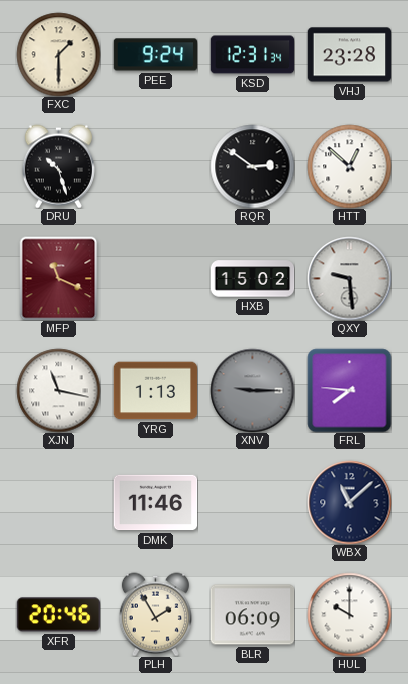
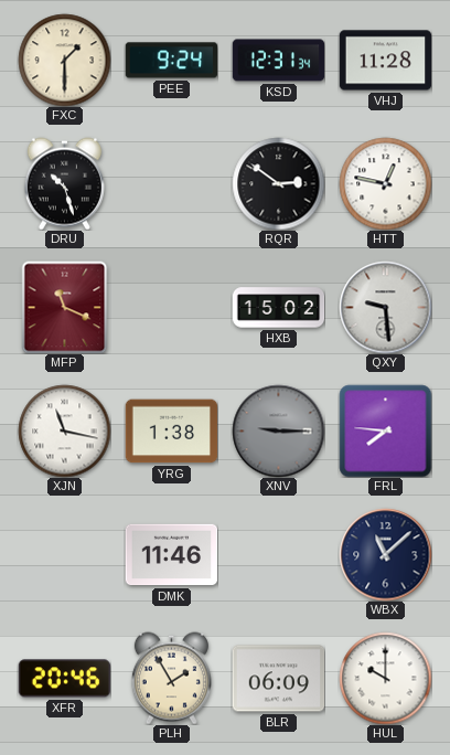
VHJ: 23:28 -> 11:28 (385, 61)
HTT: 12:52 -> 12:47 (385, 183)
YRG: 1:13 -> 1:38 (171, 432)
